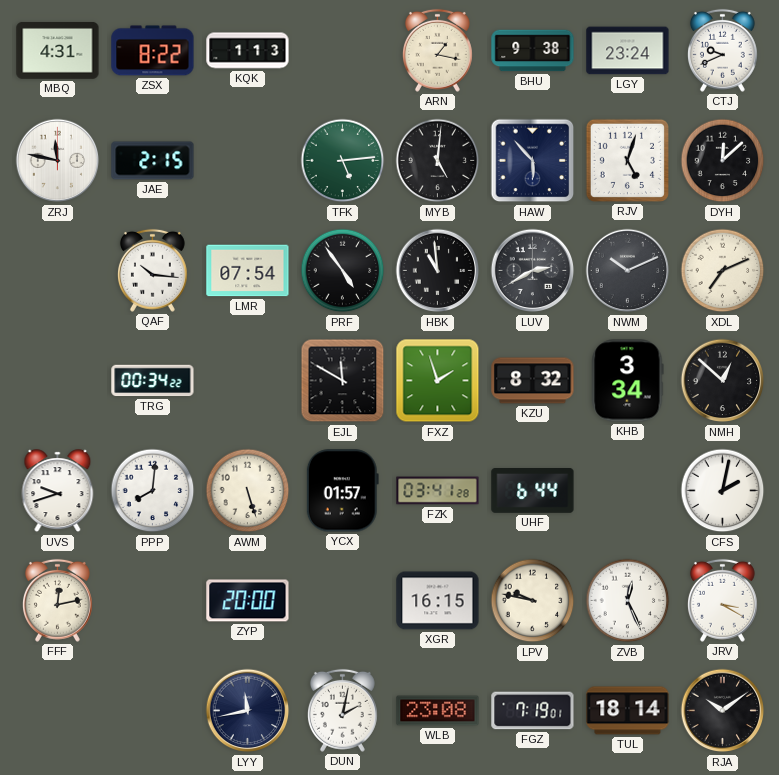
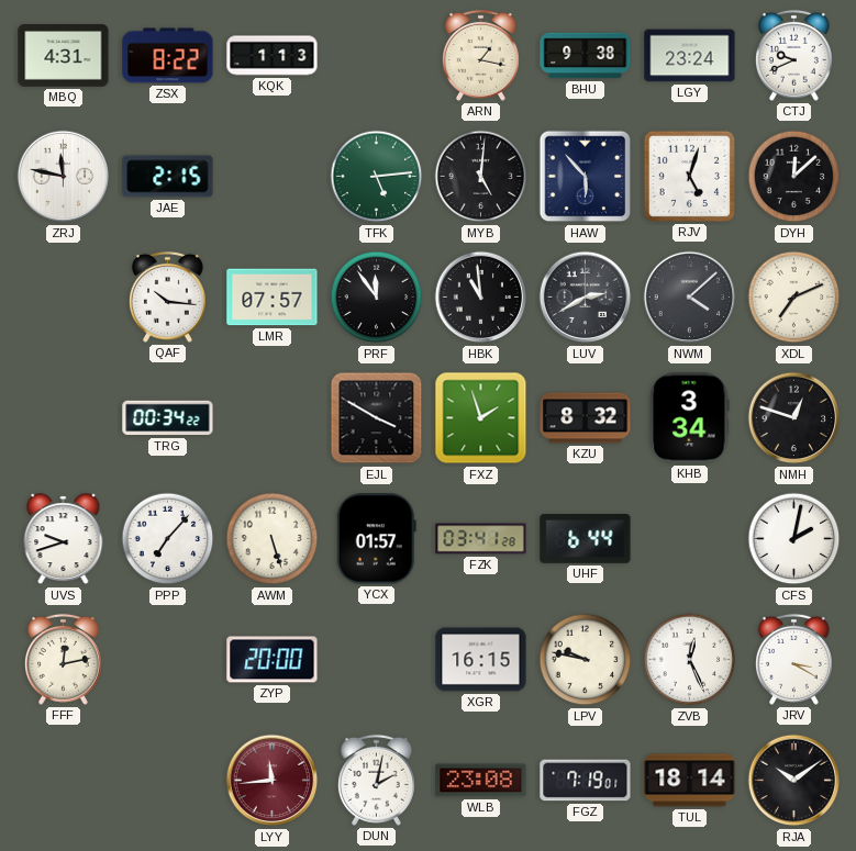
LMR: 07:54 -> 07:57 (273, 298)
PRF: 4:54 -> 11:54 (377, 298)
NWM: 10:11 -> 4:08 (690, 298)
EJL: 11:50 -> 3:50 (377, 418)
NMH: 12:52 -> 12:48 (794, 418)
PPP: 8:01 -> 7:07 (168, 539)
LYY: 11:43 -> 11:44 (273, 781)
LYY dial: navy -> burgundy (273, 781)
